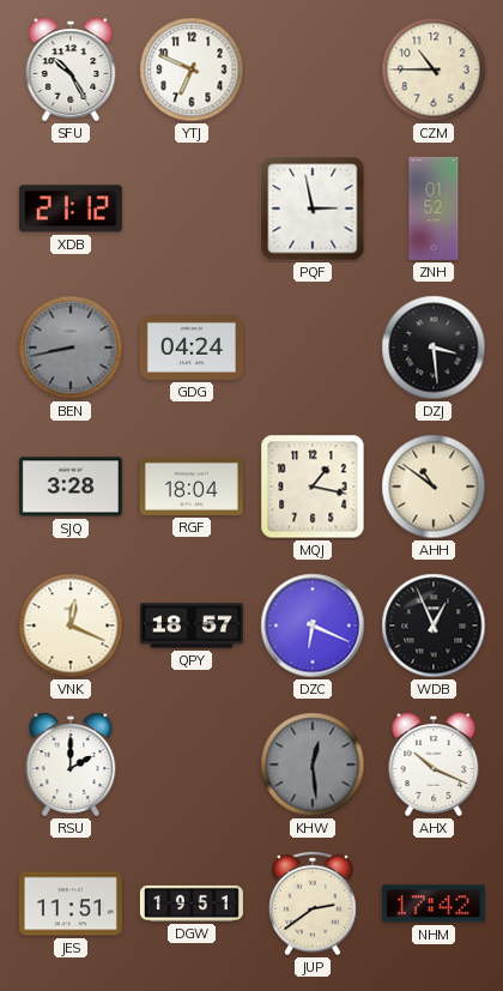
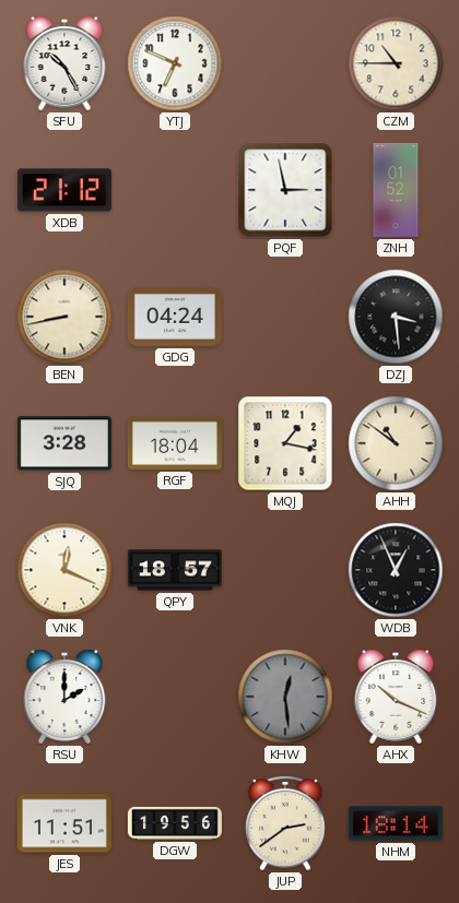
BEN dial: grey -> cream (64, 317)
DZC: 6:19 -> none (313, 626)
DGW: 19:51 -> 19:56 (175, 823)
NHM: 17:42 -> 18:14 (396, 823)
